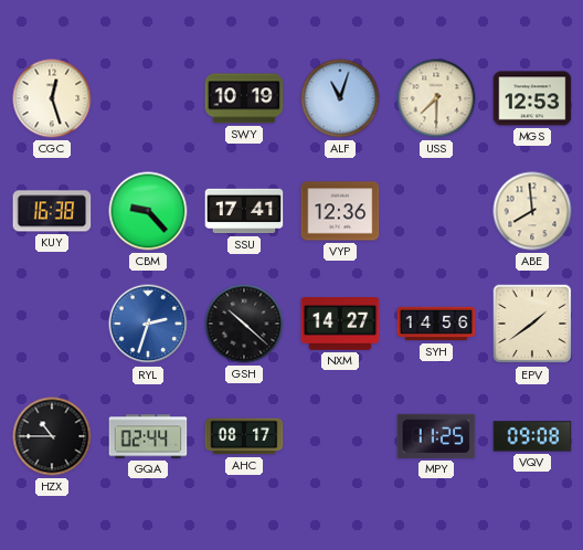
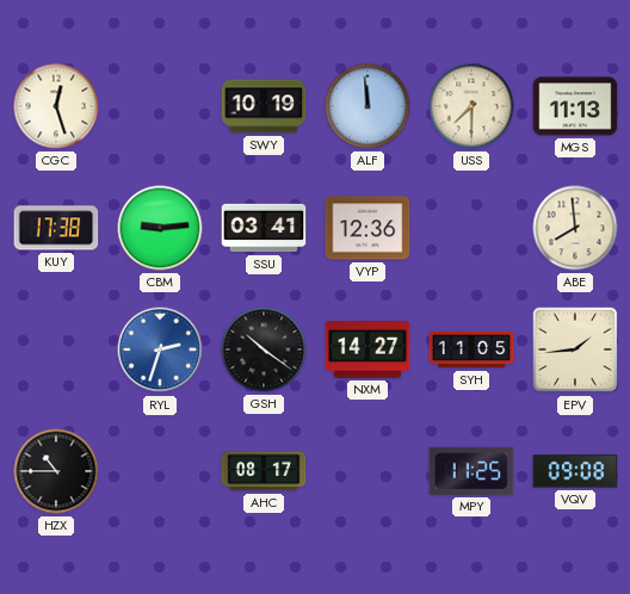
ALF: 11:03 -> 11:59 (367, 106)
MGS: 12:53 -> 11:13 (575, 106)
KUY: 16:38 -> 17:38 (56, 228)
CBM: 9:23 -> 9:14 (160, 228)
SSU: 17:41 -> 03:41 (264, 228)
GSH: 10:22 -> 10:21 (264, 349)
SYH: 14:56 -> 11:05 (471, 349)
EPV: 1:39 -> 1:44 (575, 349)
GQA: 02:44 -> none (148, 436)
